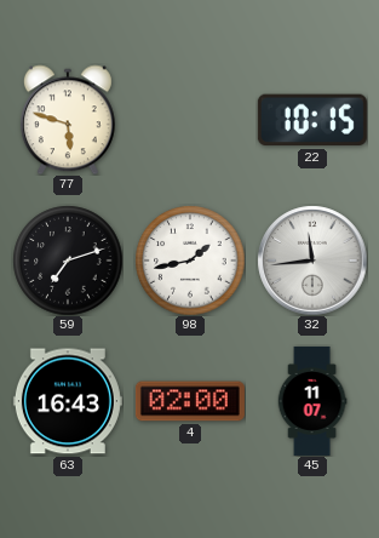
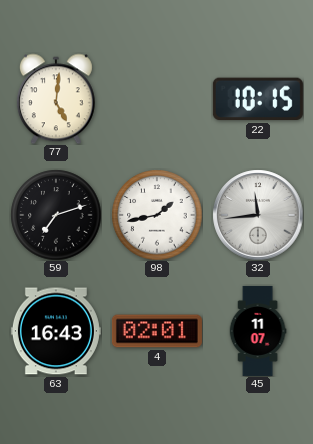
77: 5:48 -> 5:01 (56, 99)
4: 02:00 -> 02:01 (157, 331)
